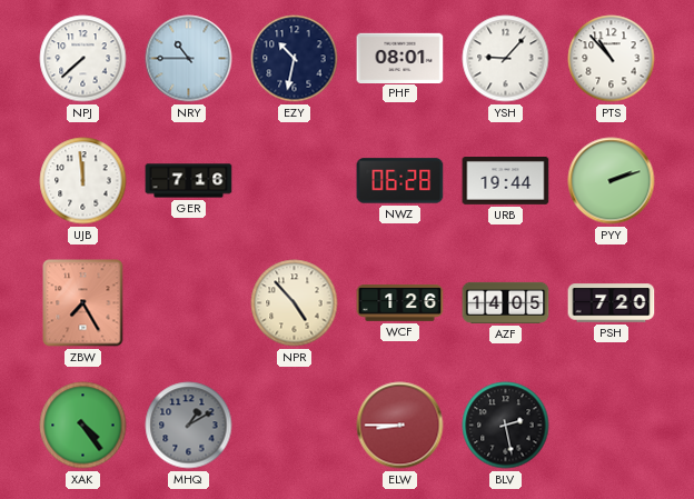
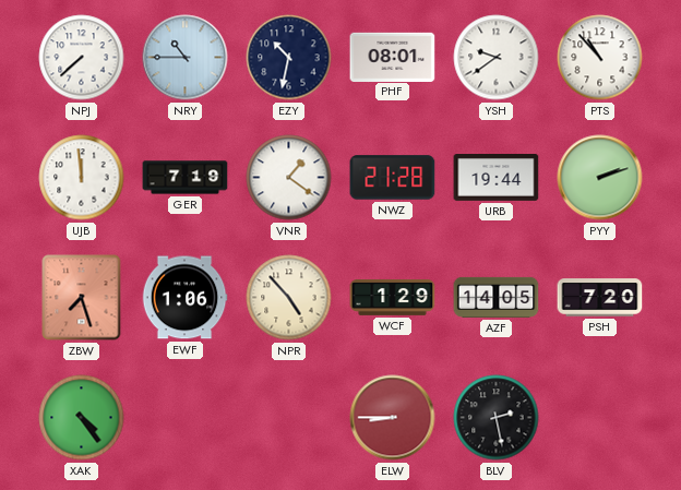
YSH: 9:07 -> 9:39 (497, 58)
GER: 7:16 -> 7:19 (186, 178)
VNR: none -> 1:21 (289, 178)
NWZ: 06:28 -> 21:28 (393, 178)
ZBW: 7:25 -> 7:27 (82, 298)
EWF: none -> 1:06 (184, 298)
WCF: 1:26 -> 1:29 (393, 298)
MHQ: 1:10 -> none (189, 426)
